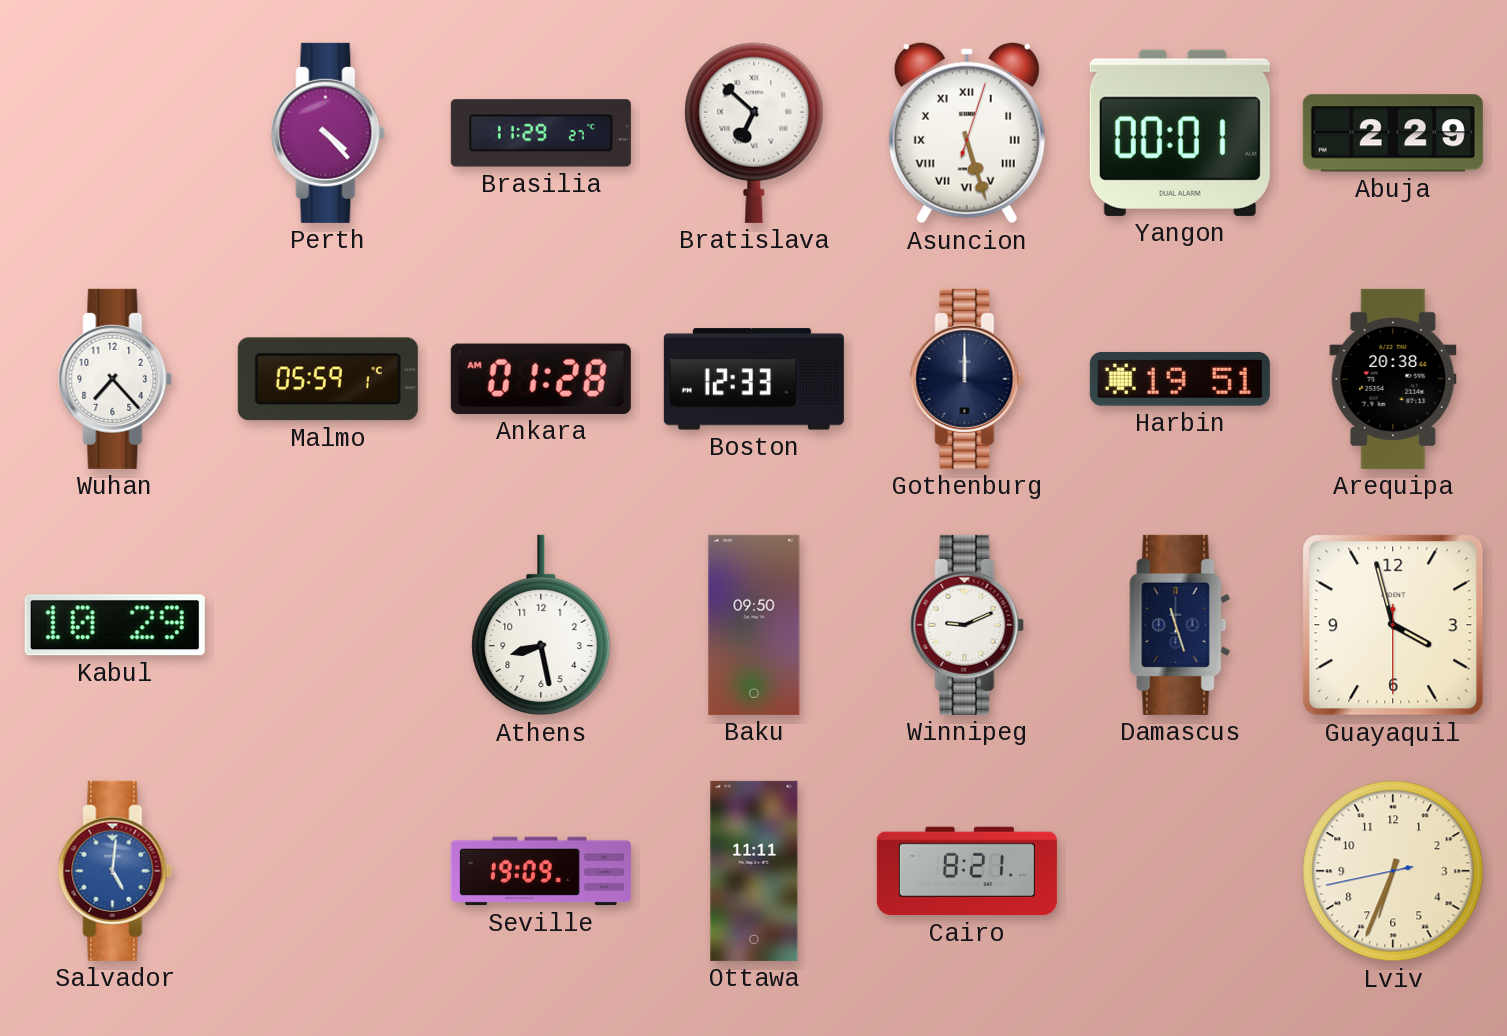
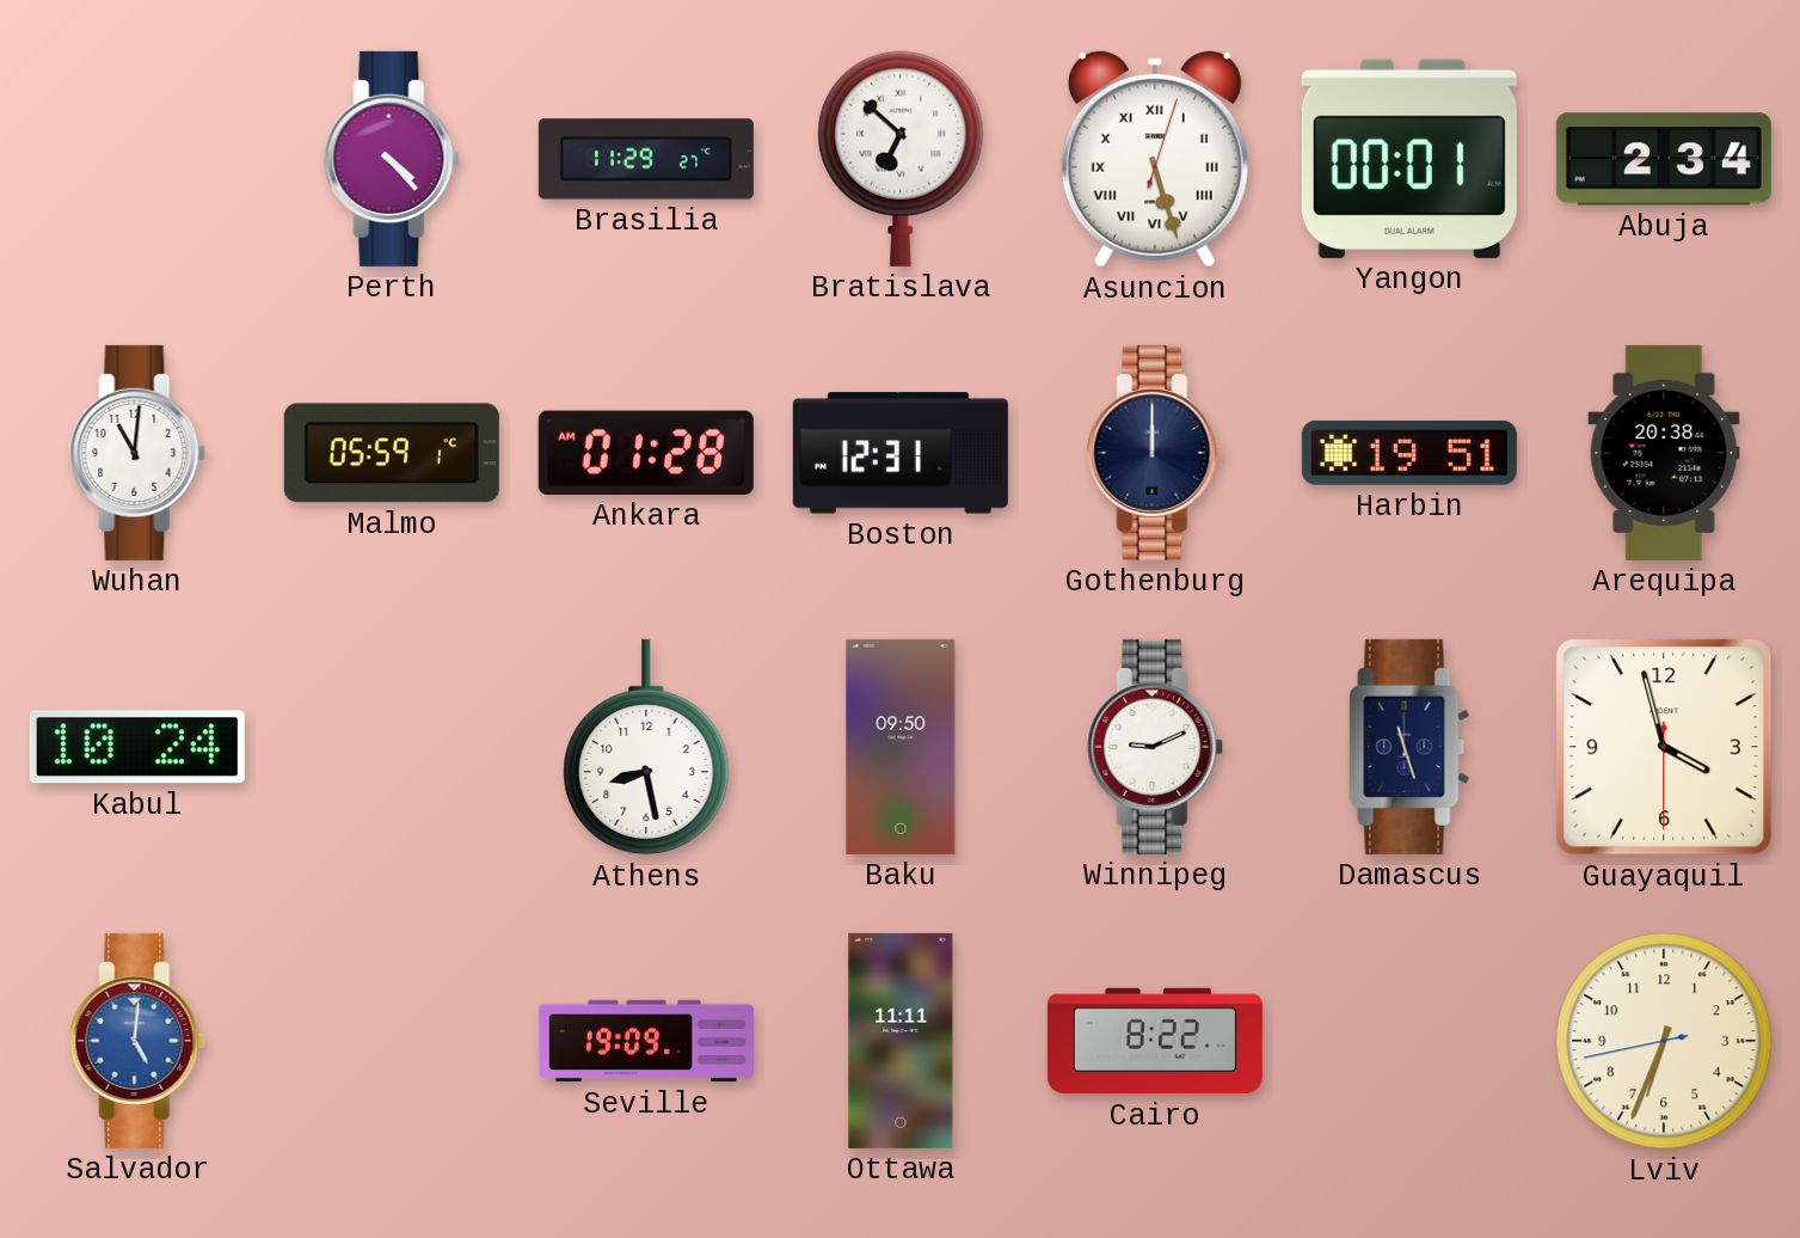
Abuja: 2:29 -> 2:34 (1664, 159)
Wuhan: 7:23 -> 11:01 (137, 453)
Boston: 12:33 -> 12:31 (901, 453)
Kabul: 10:29 -> 10:24 (137, 747)
Cairo: 8:21 -> 8:22 (1155, 1041)
